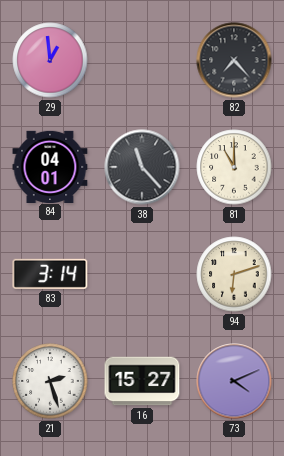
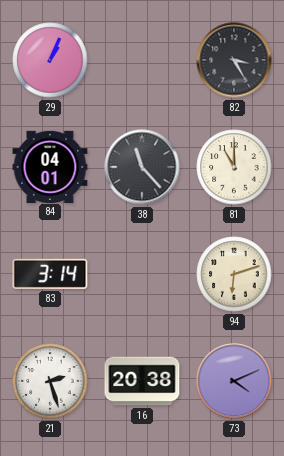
29: 12:59 -> 1:04 (50, 60)
82: 7:23 -> 3:25 (234, 60)
16: 15:27 -> 20:38 (142, 381)
